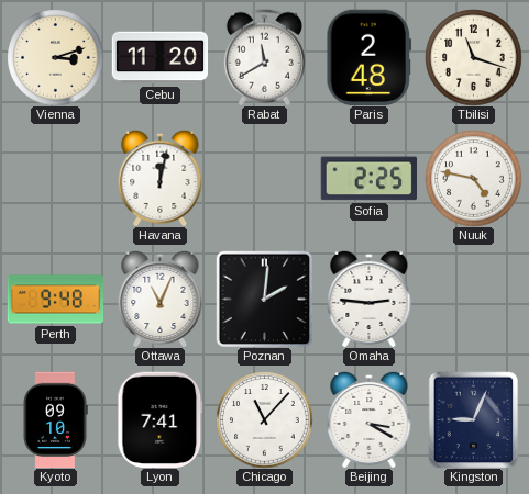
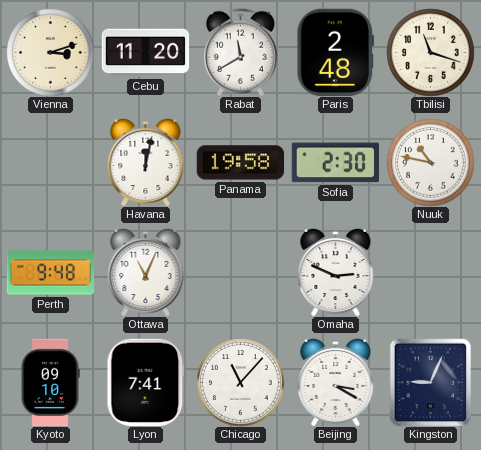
Panama: none -> 19:58 (240, 163)
Sofia: 2:25 -> 2:30 (335, 163)
Nuuk: 4:47 -> 10:47 (430, 162)
Poznan: 2:01 -> none (264, 299)
Omaha: 2:46 -> 2:49 (336, 272)
